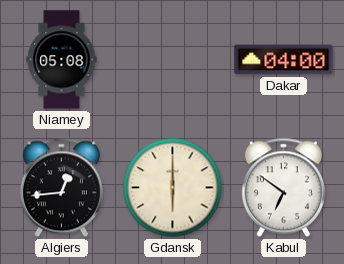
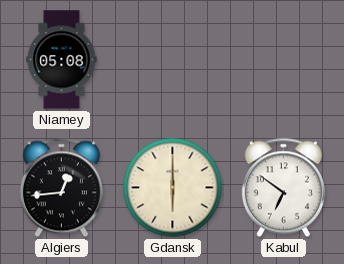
Dakar: 04:00 -> none (284, 60)
